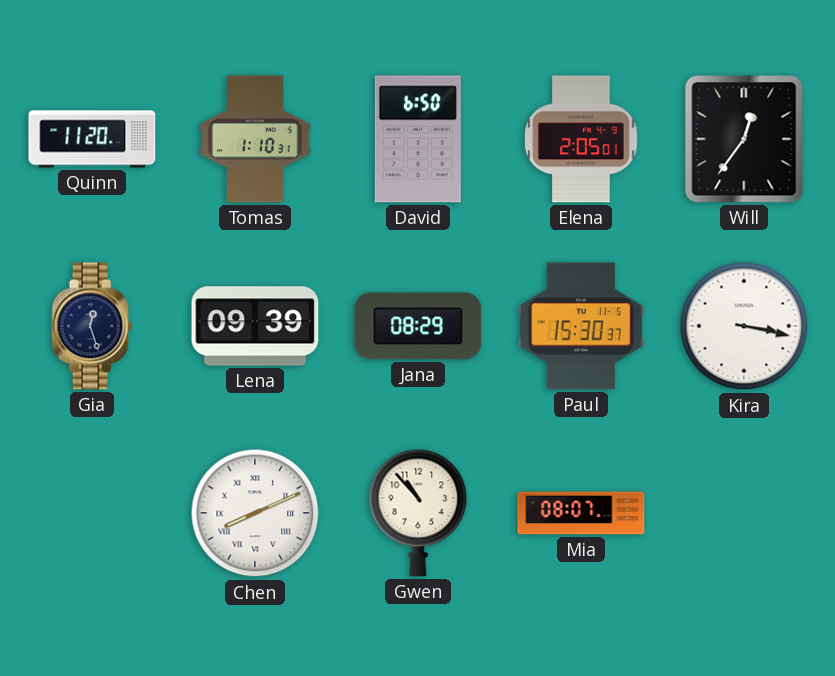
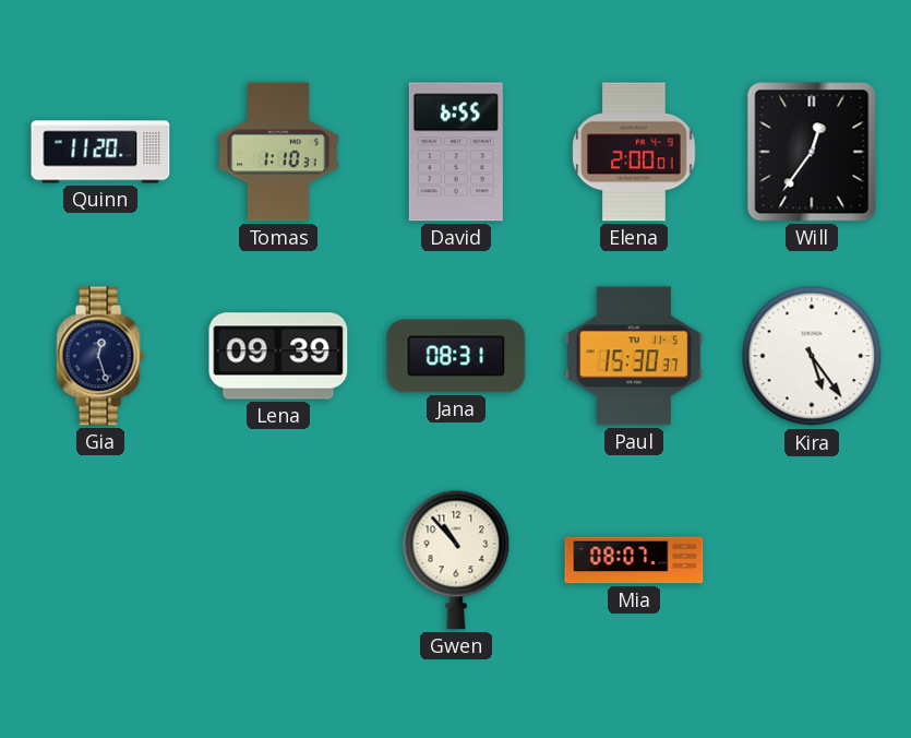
David: 6:50 -> 6:55 (456, 152)
Elena: 2:05 -> 2:00 (634, 152)
Jana: 08:29 -> 08:31 (456, 356)
Kira: 3:17 -> 5:24 (812, 356)
Chen: 8:11 -> none (255, 513)
